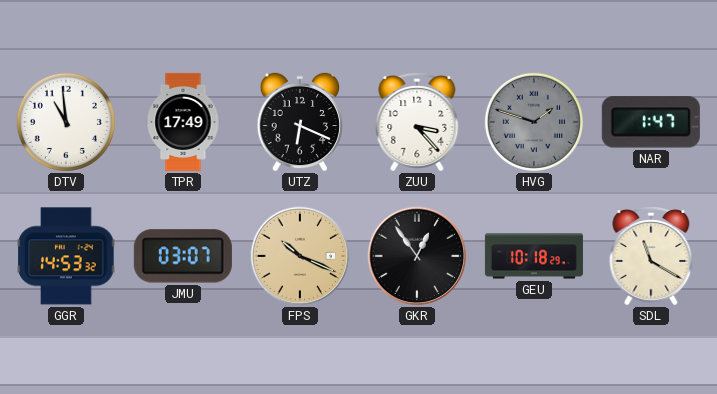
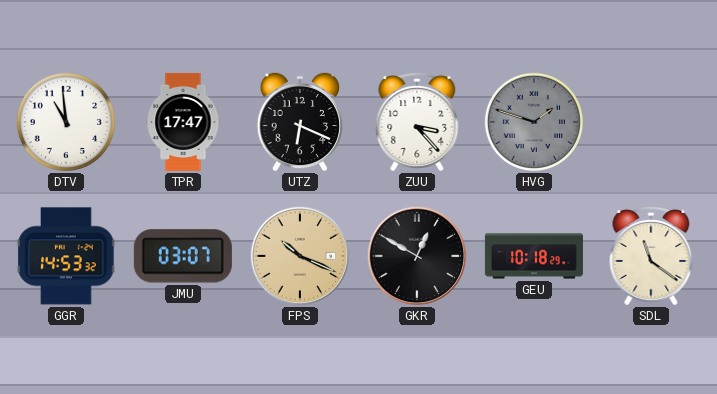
TPR: 17:49 -> 17:47 (183, 122)
NAR: 1:47 -> none (651, 122)
GKR: 12:54 -> 12:50 (417, 256)
SDL: 11:20 -> 11:21 (651, 257)
